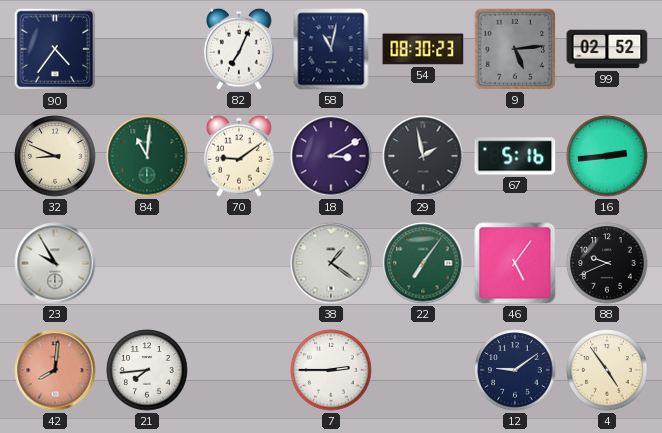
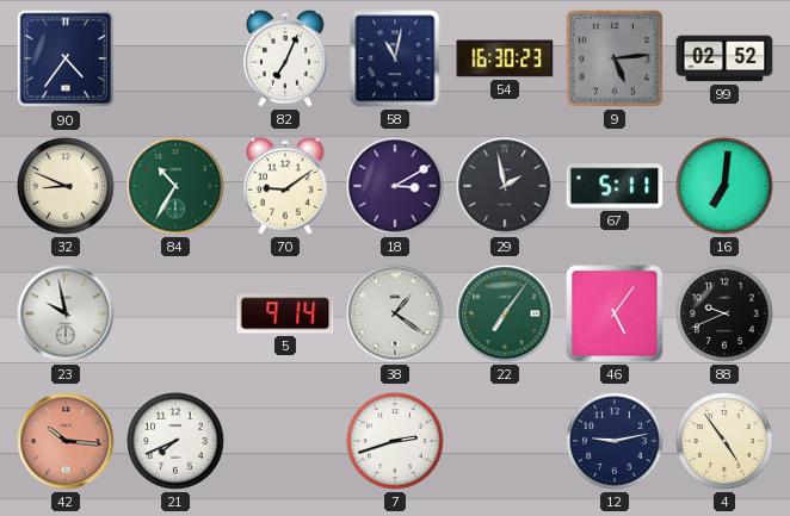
54: 08:30 -> 16:30 (505, 58)
84: 11:01 -> 10:35 (175, 186)
67: 5:16 -> 5:11 (615, 186)
16: 2:44 -> 7:01 (724, 186)
23: 9:55 -> 9:58 (66, 313)
5: none -> 9:14 (285, 313)
42: 8:01 -> 10:16 (66, 441)
21: 7:44 -> 7:41 (175, 441)
7: 2:45 -> 2:42 (395, 441)
12: 9:09 -> 9:13 (615, 441)
